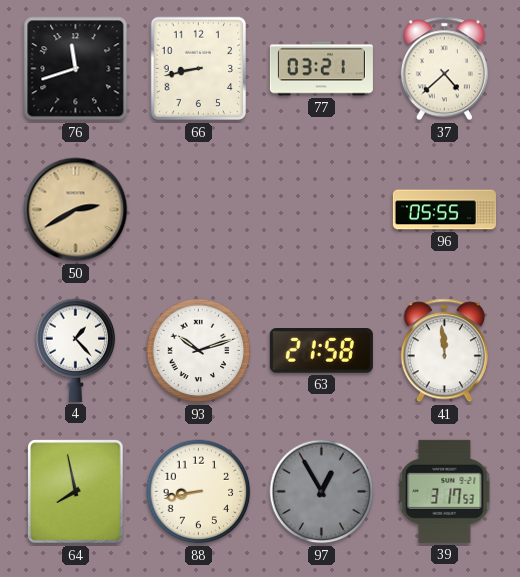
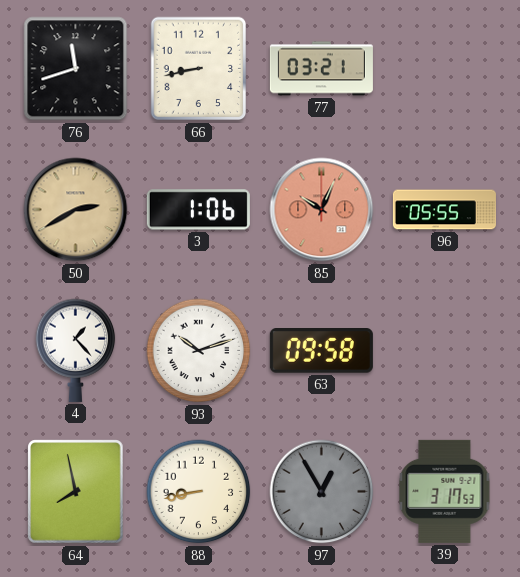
37: 4:38 -> none (444, 69)
3: none -> 1:06 (198, 210)
85: none -> 10:04 (322, 210)
63: 21:58 -> 09:58 (321, 351)
41: 11:59 -> none (444, 351)
